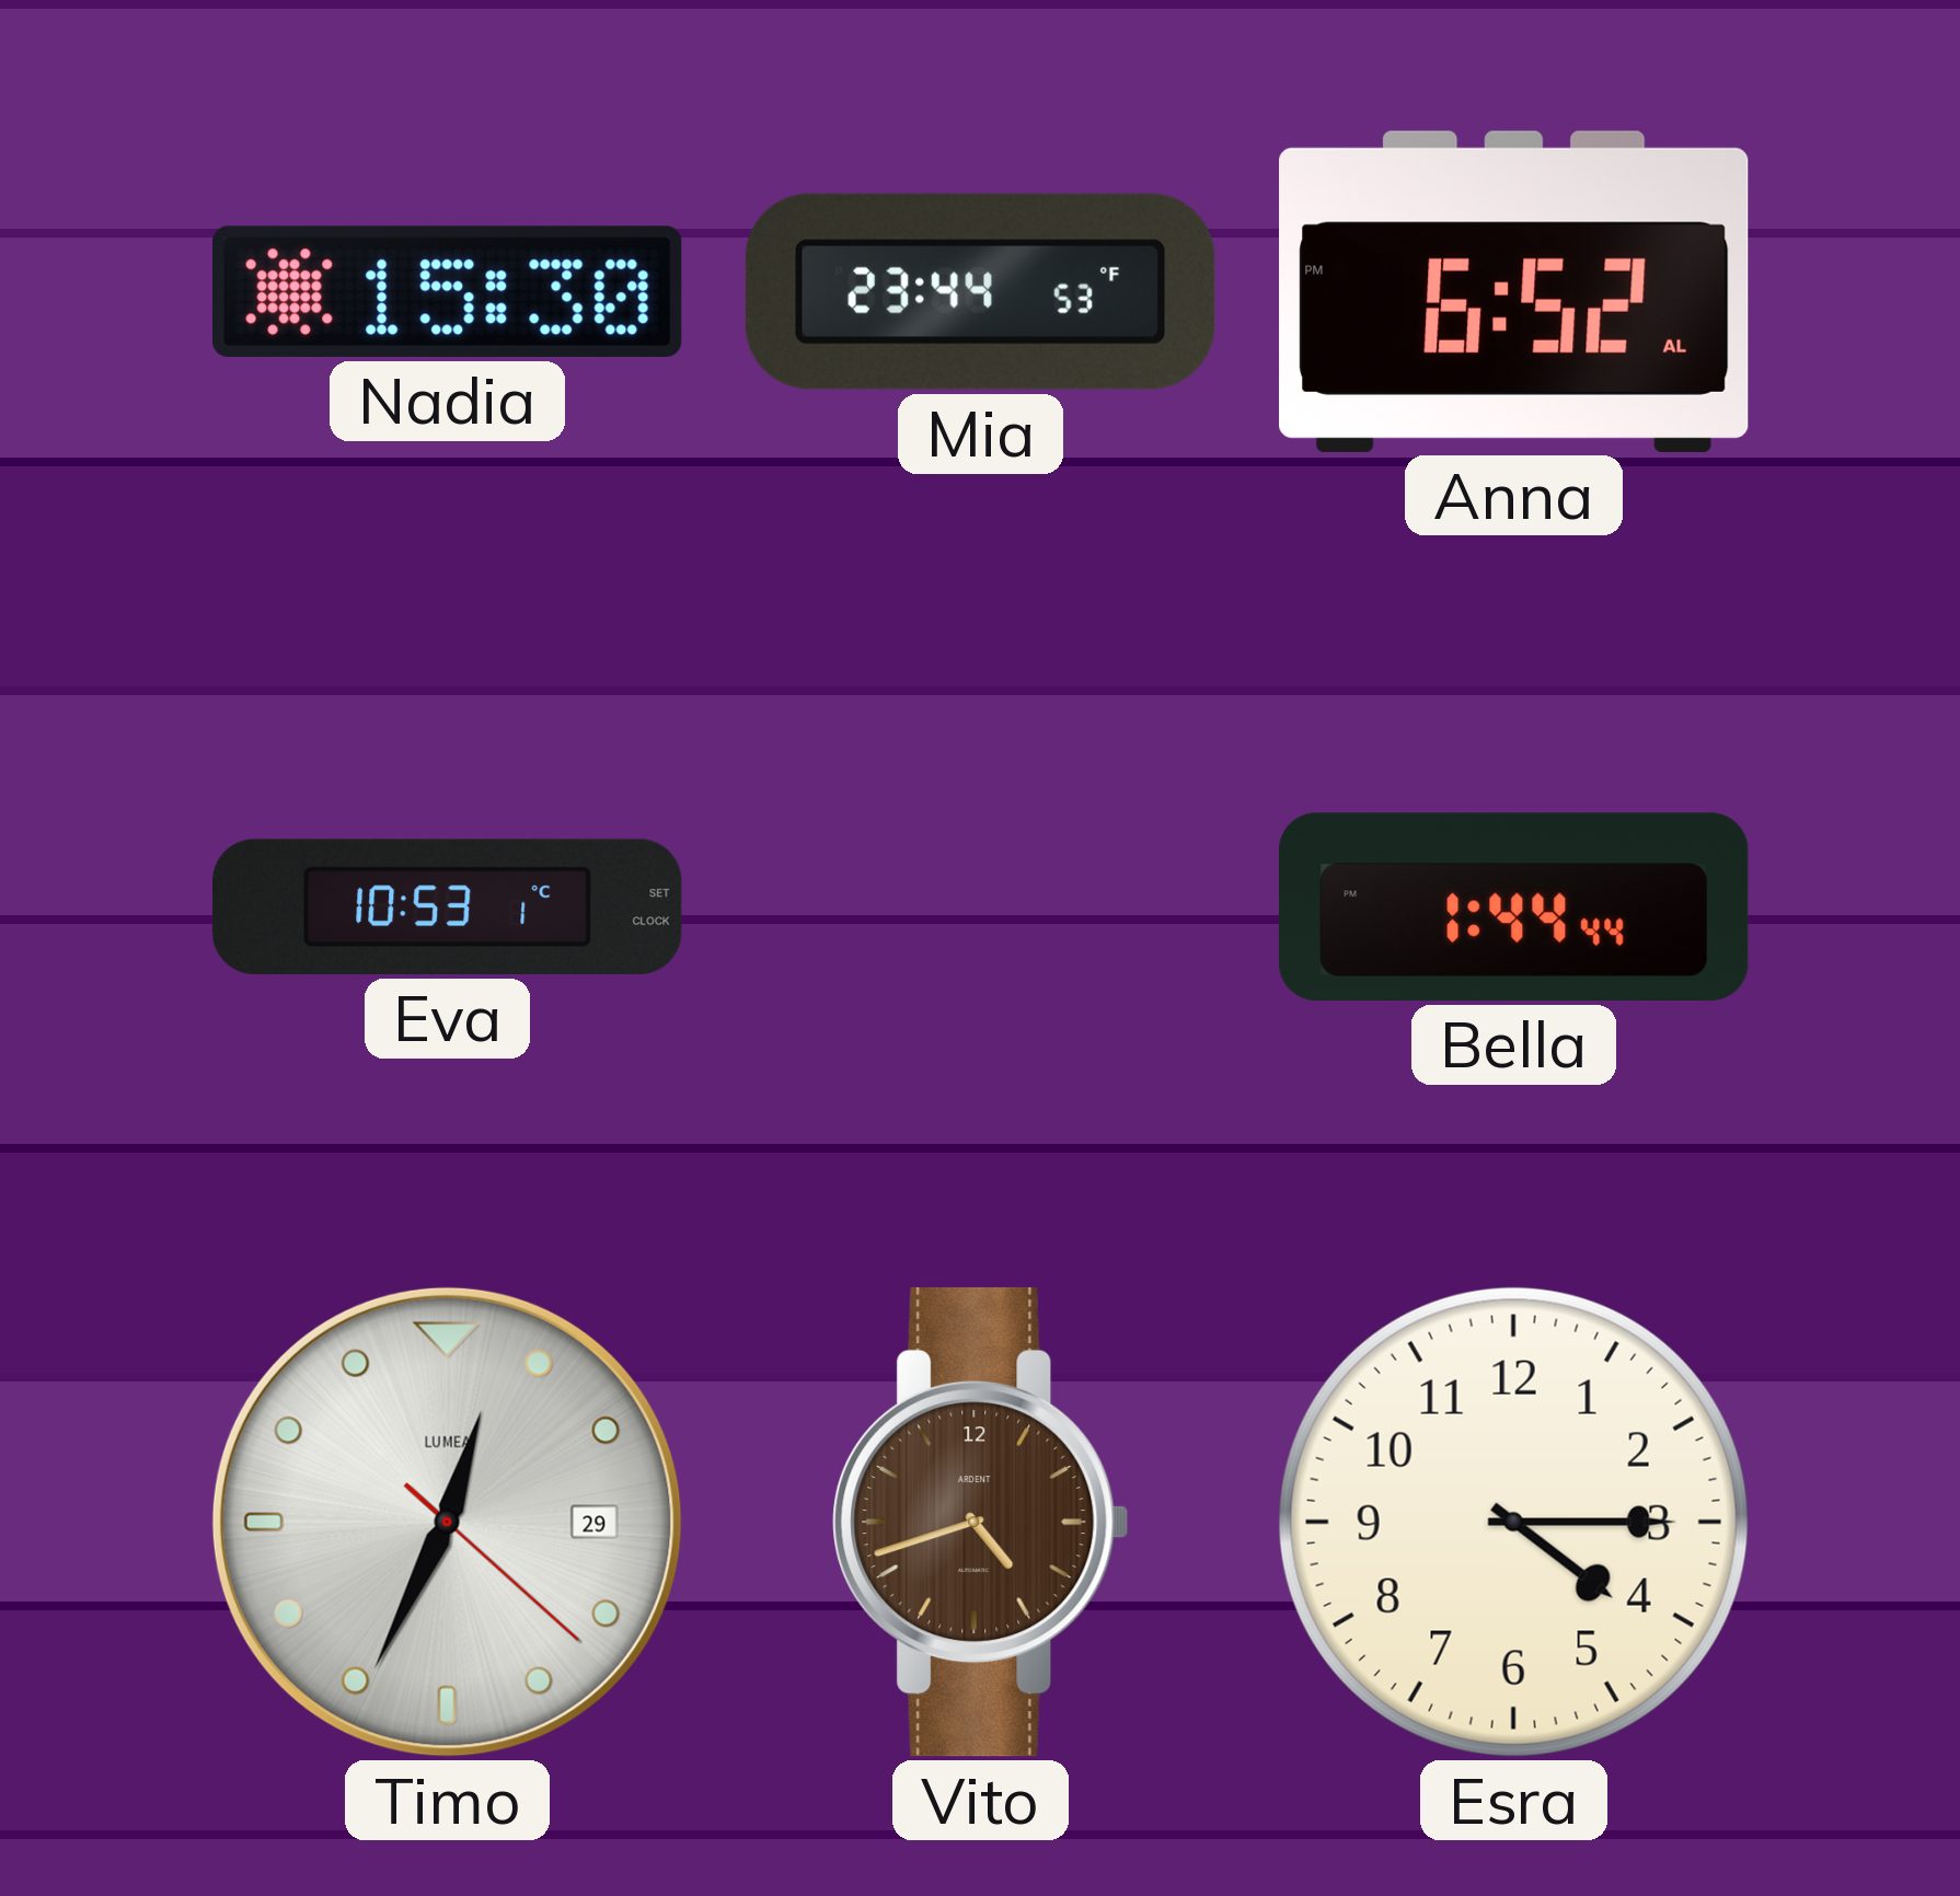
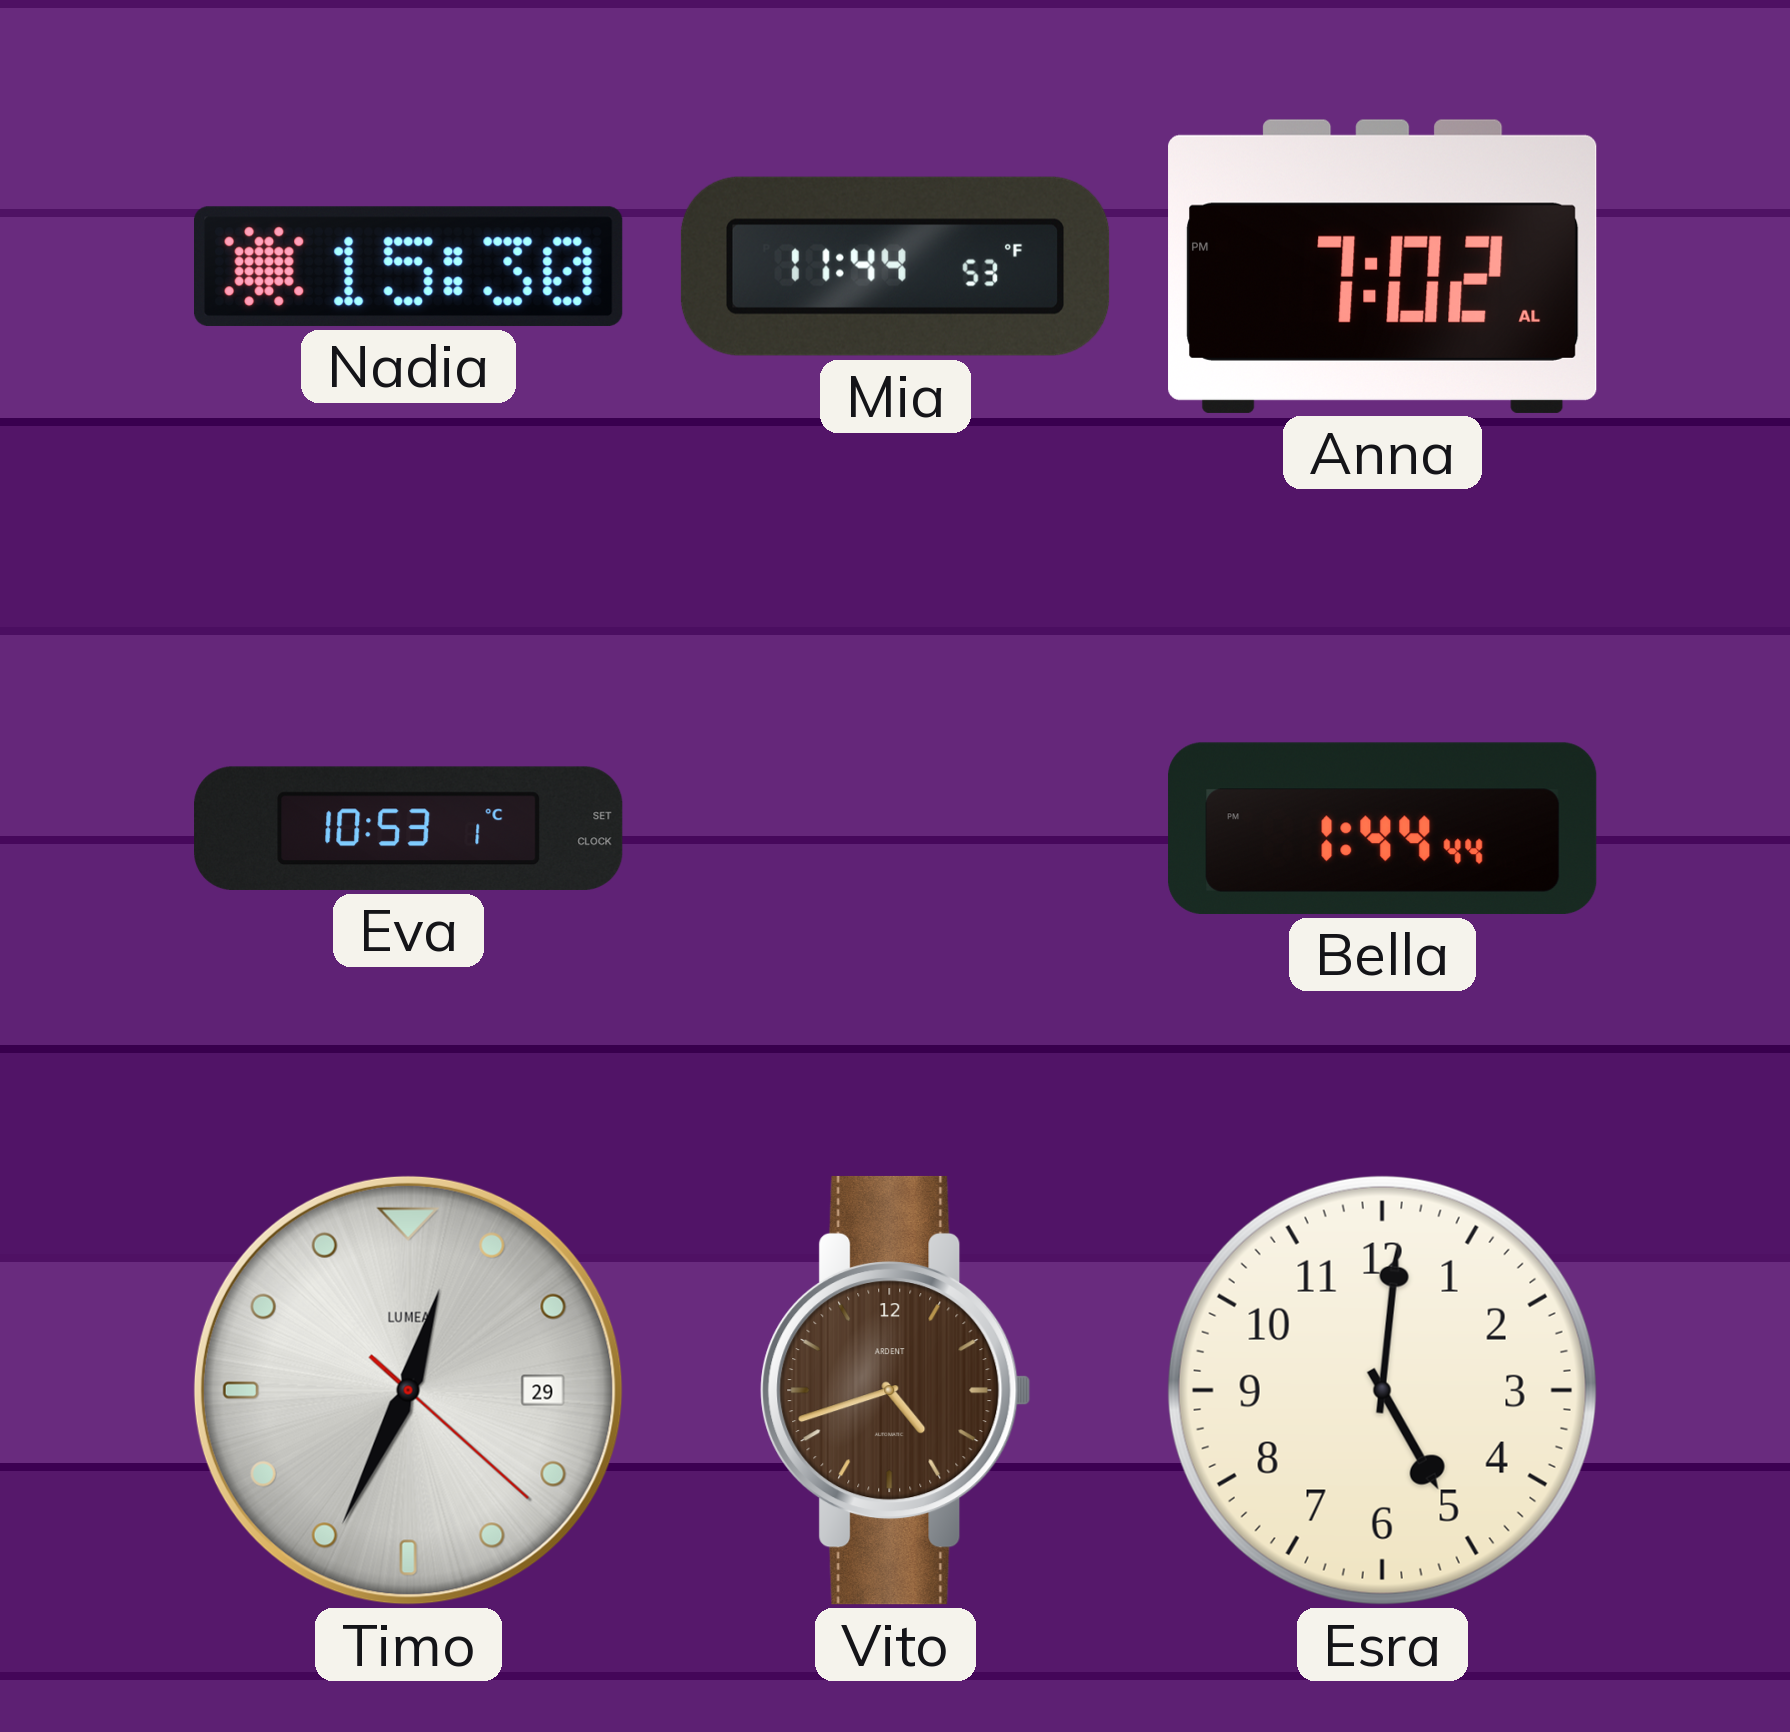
Mia: 23:44 -> 11:44 (895, 266)
Anna: 6:52 -> 7:02 (1383, 266)
Esra: 4:15 -> 5:01 (1382, 1390)
